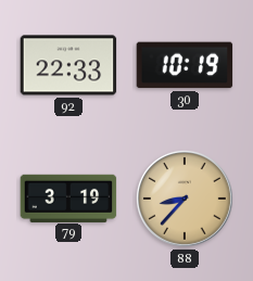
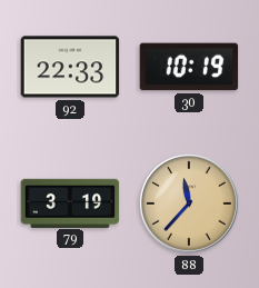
88: 8:37 -> 11:37 (190, 205)
